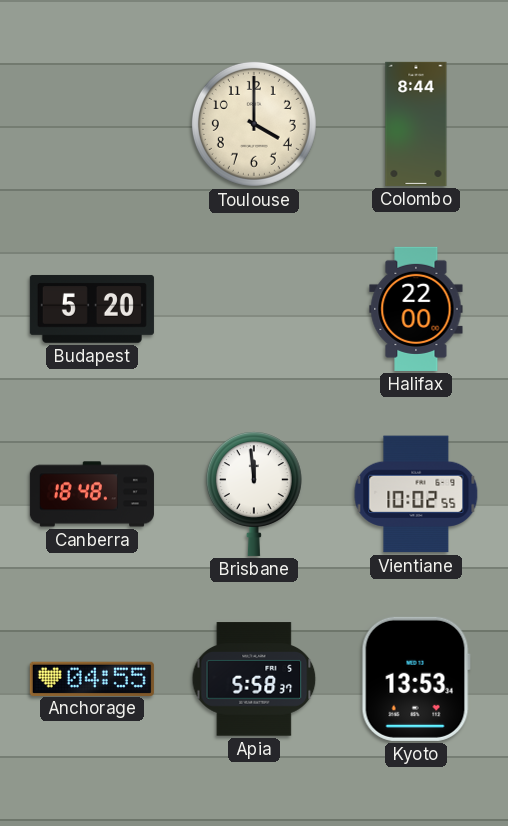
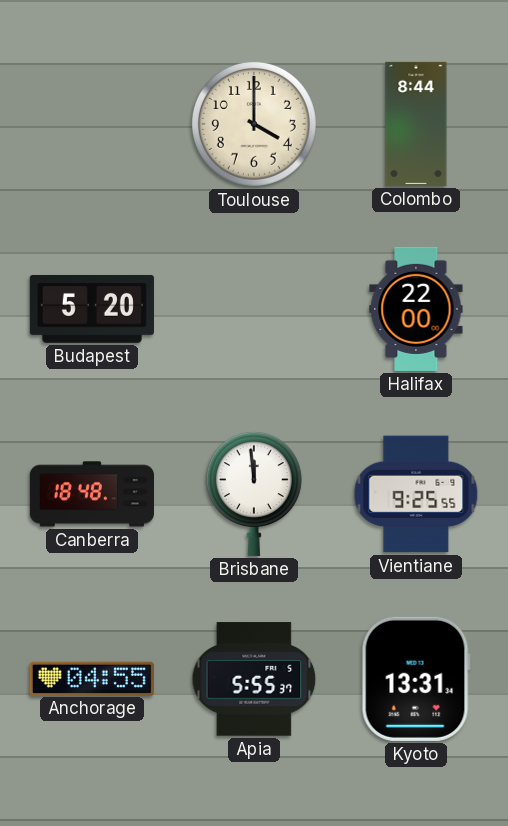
Vientiane: 10:02 -> 9:25 (416, 494)
Apia: 5:58 -> 5:55 (254, 679)
Kyoto: 13:53 -> 13:31 (416, 679)
